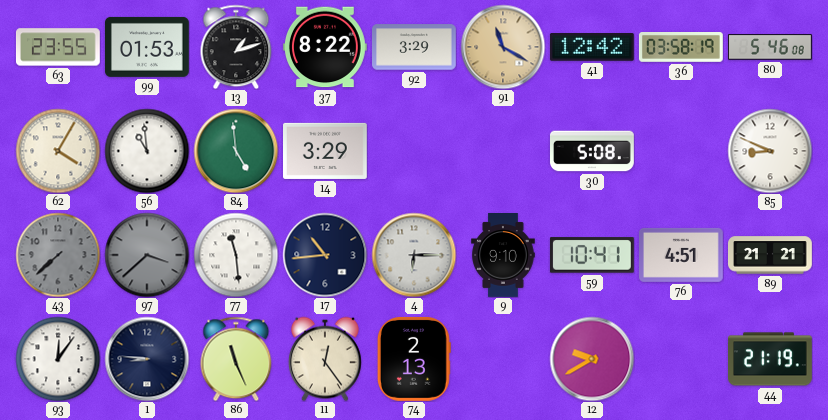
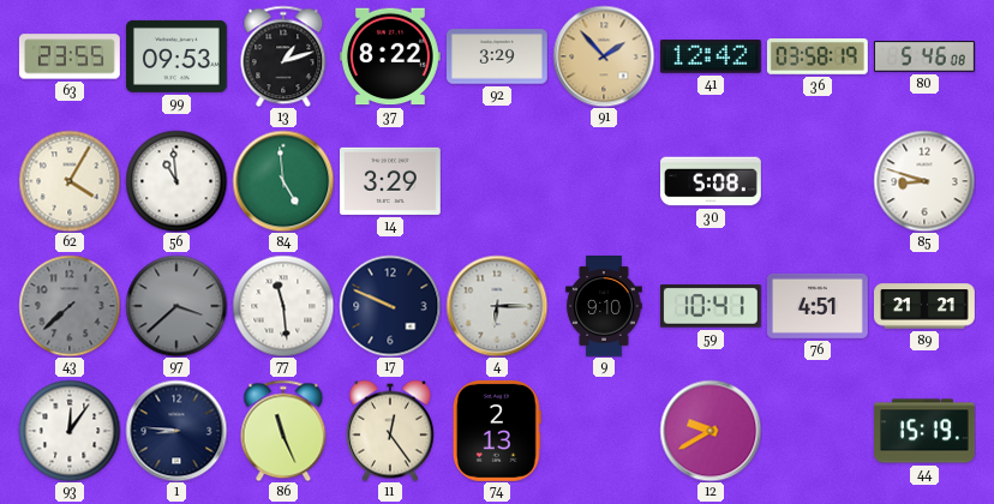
99: 01:53 -> 09:53 (176, 56)
91: 11:20 -> 1:53 (604, 56)
85: 8:49 -> 8:48 (924, 181)
17: 10:44 -> 9:49 (390, 306)
44: 21:19 -> 15:19 (926, 431)
